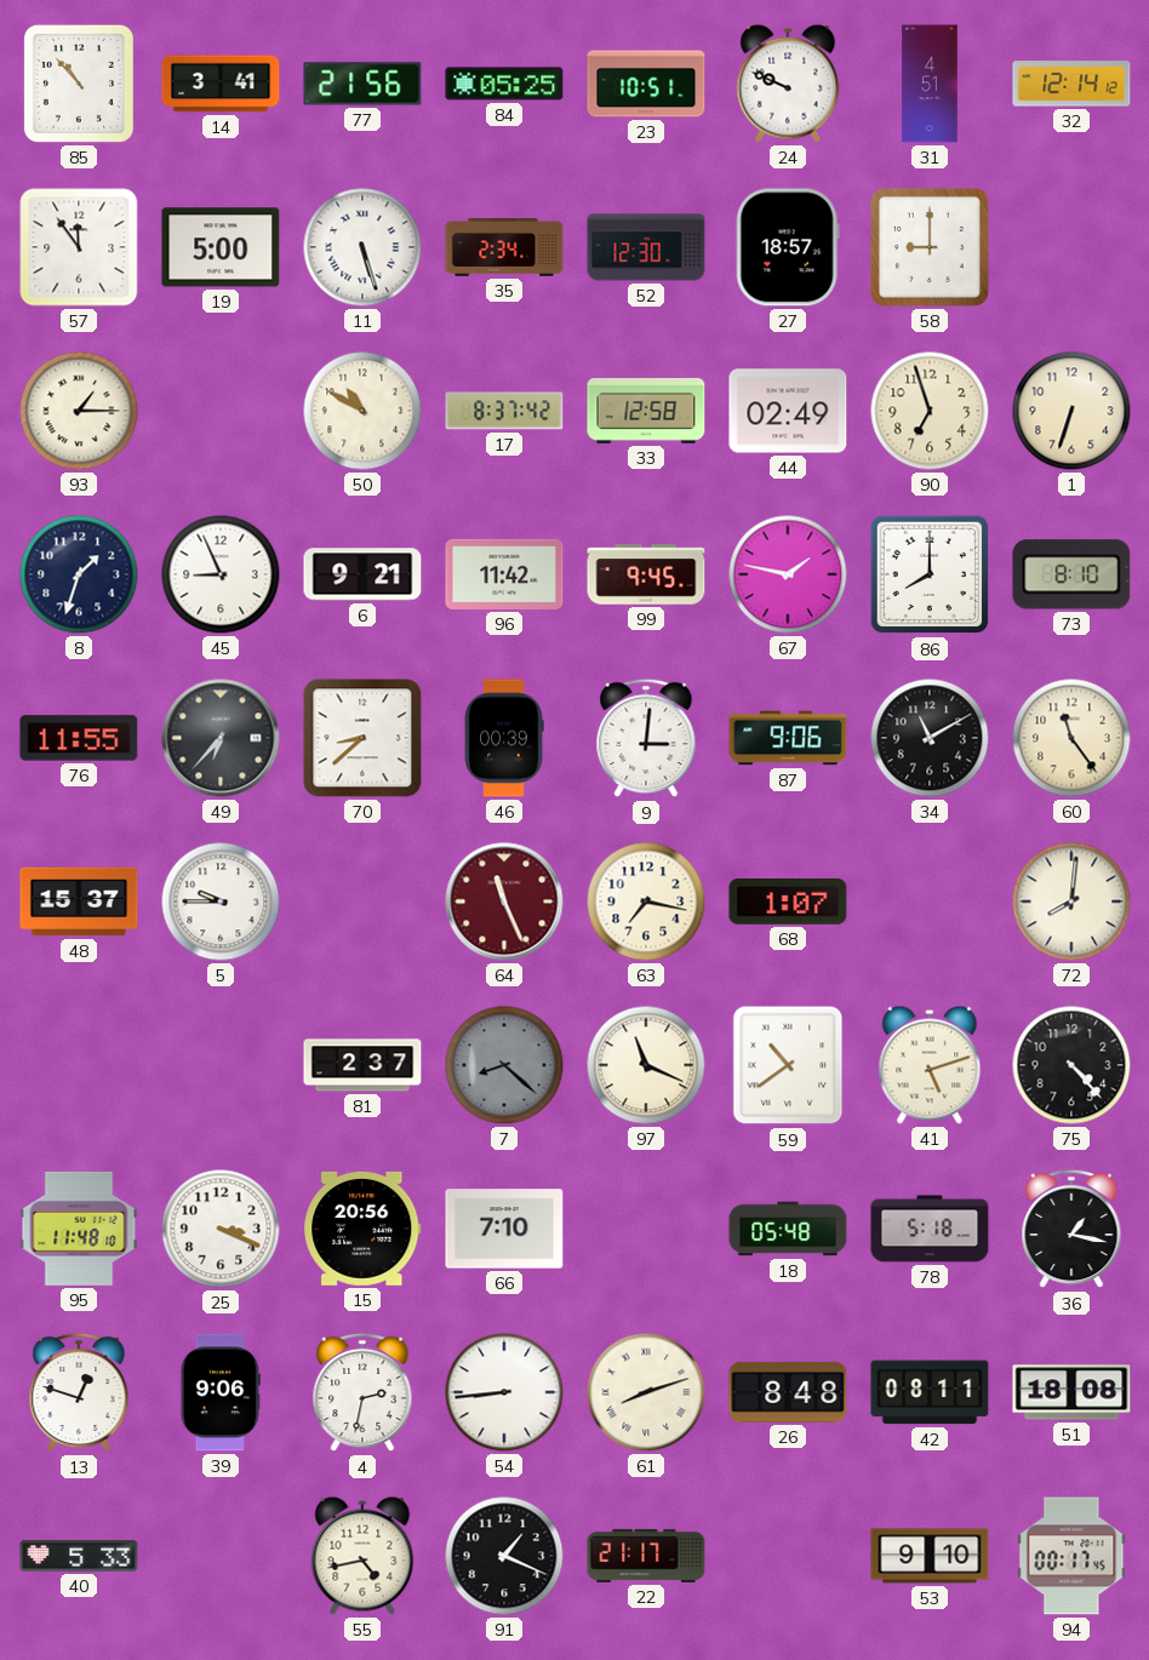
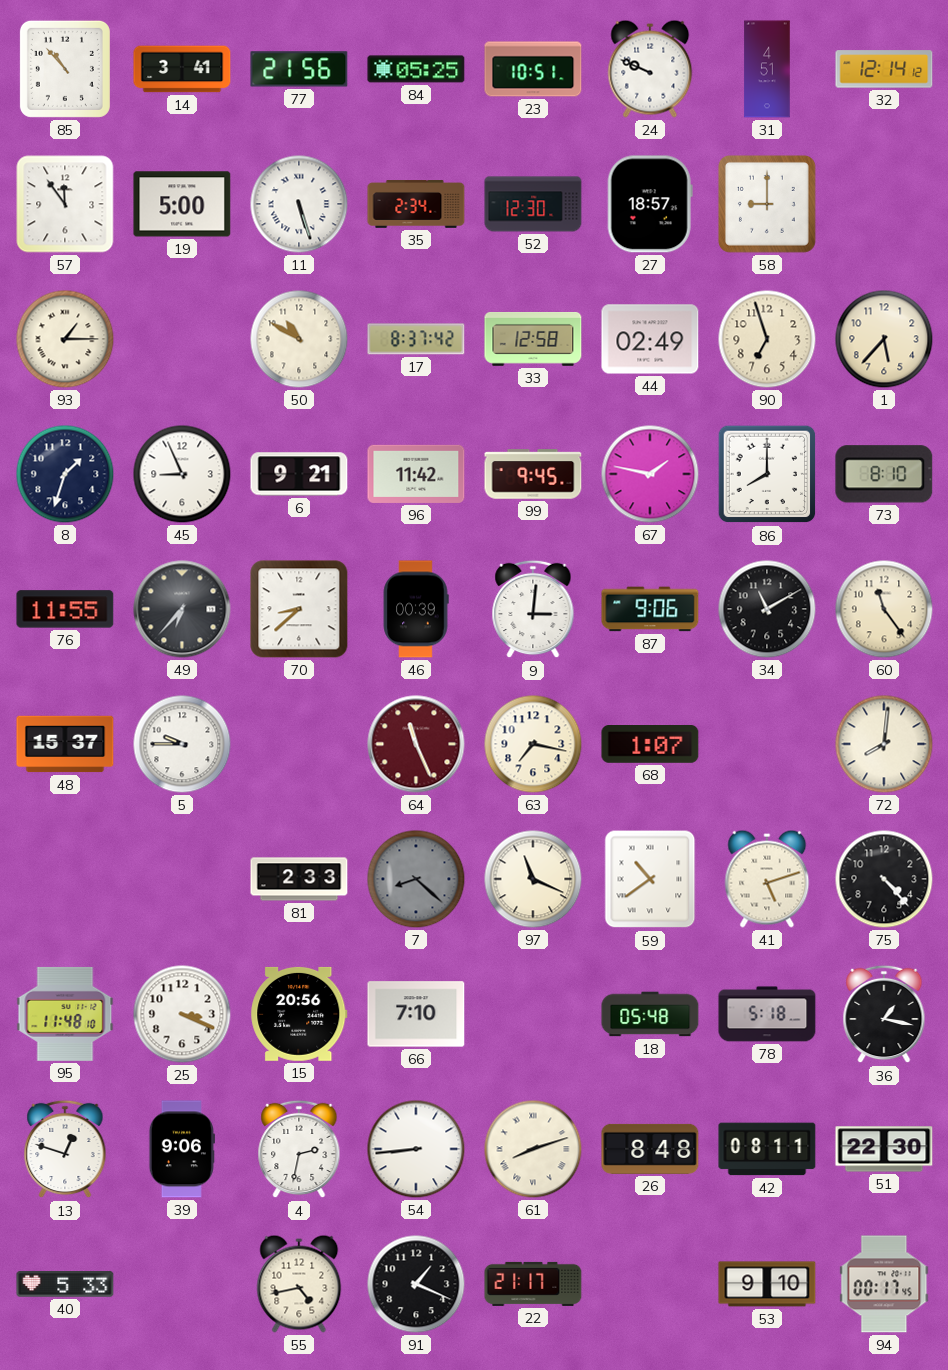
1: 6:33 -> 5:37 (884, 339)
81: 2:37 -> 2:33 (299, 879)
51: 18:08 -> 22:30 (884, 1149)
